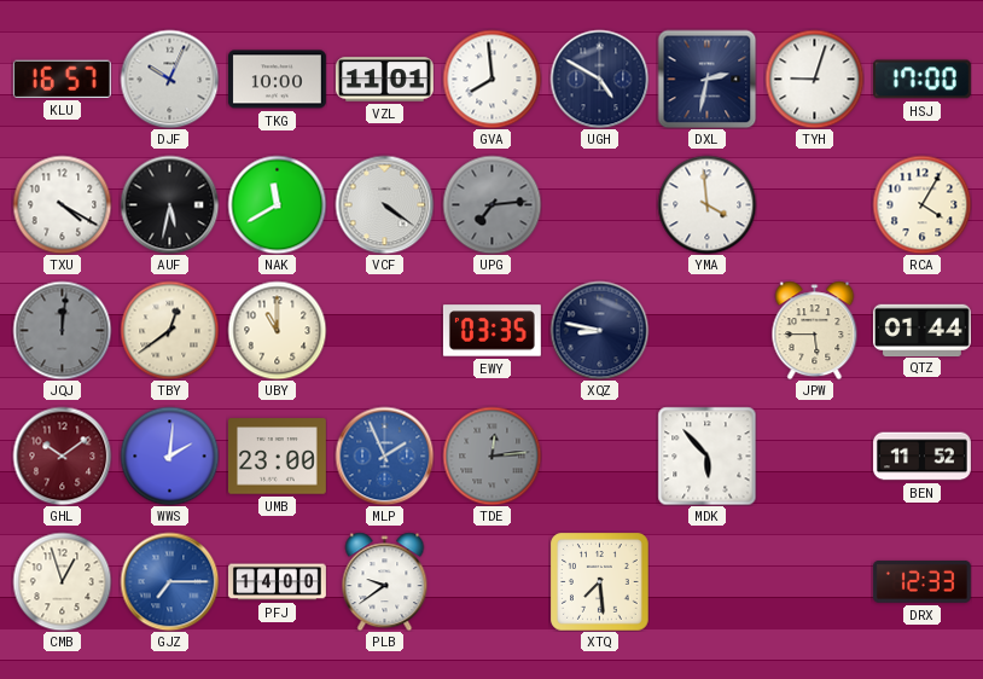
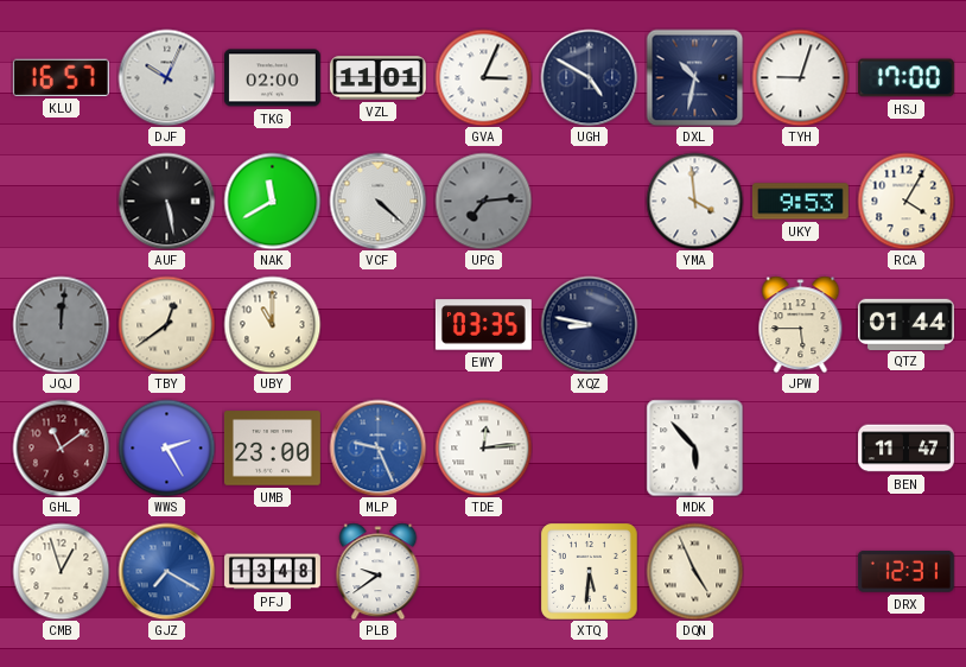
TKG: 10:00 -> 02:00 (272, 78)
GVA: 7:59 -> 3:04 (483, 77)
DXL: 2:32 -> 10:32 (694, 77)
TXU: 4:20 -> none (62, 204)
AUF: 5:32 -> 5:28 (166, 201)
VCF: 4:21 -> 4:22 (377, 201)
UKY: none -> 9:53 (800, 202)
GHL: 10:09 -> 11:09 (61, 447)
WWS: 2:01 -> 2:25 (166, 447)
MLP: 1:56 -> 9:26 (377, 447)
TDE dial: grey -> white (483, 447)
BEN: 11:52 -> 11:47 (907, 449)
GJZ: 7:15 -> 7:20 (166, 571)
PFJ: 14:00 -> 13:48 (273, 572)
XTQ: 7:29 -> 5:31 (590, 572)
DQN: none -> 4:56 (694, 571)
DRX: 12:33 -> 12:31 (905, 571)
